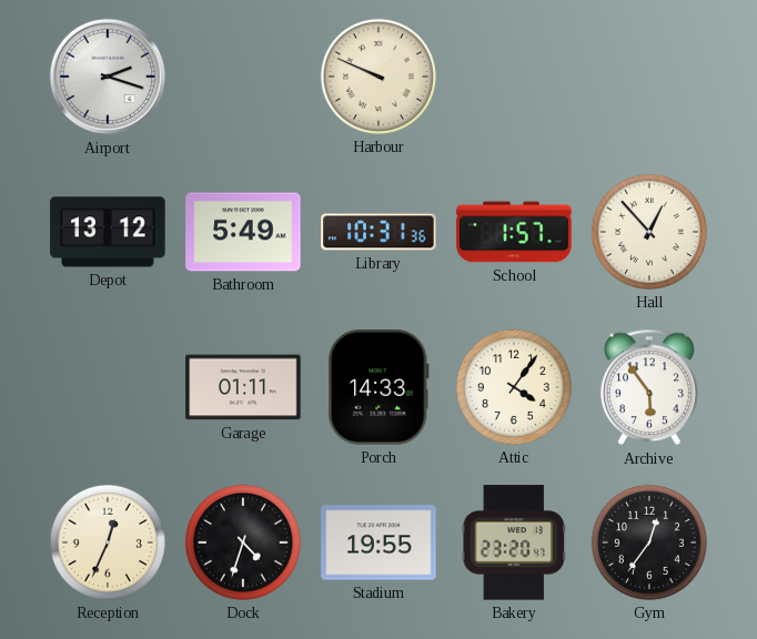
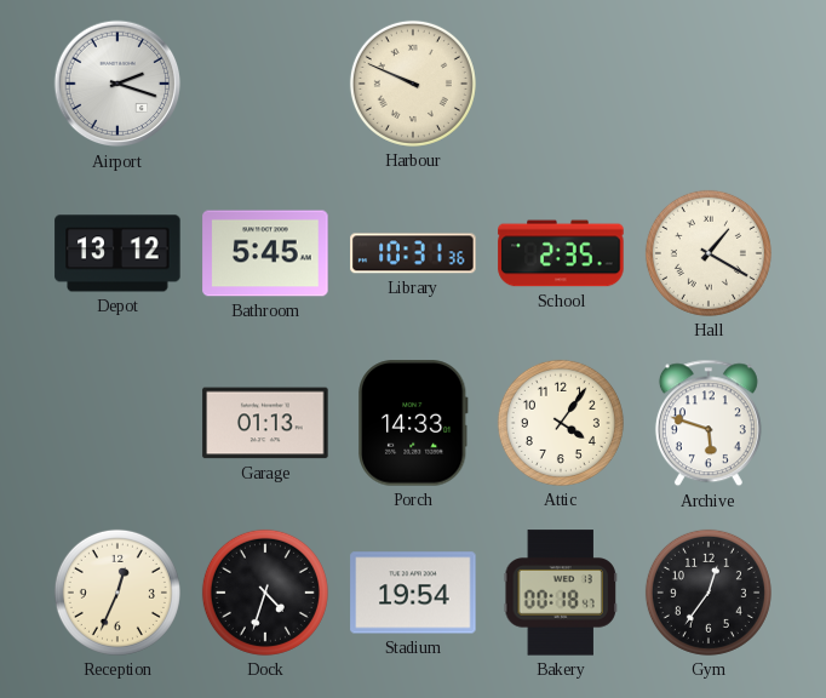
Bathroom: 5:49 -> 5:45 (265, 253)
School: 1:57 -> 2:35 (561, 253)
Hall: 12:53 -> 1:20 (709, 253)
Garage: 01:11 -> 01:13 (265, 423)
Archive: 5:54 -> 5:48 (709, 423)
Stadium: 19:55 -> 19:54 (413, 593)
Bakery: 23:20 -> 00:18 (560, 593)
